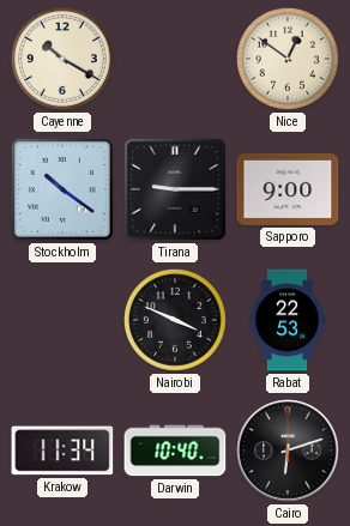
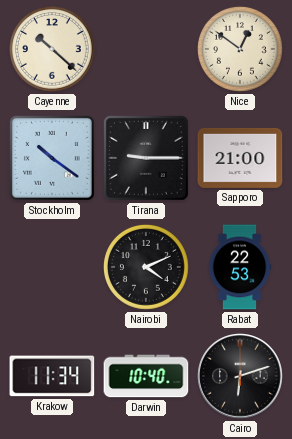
Cayenne: 10:20 -> 10:22 (53, 50)
Sapporo: 9:00 -> 21:00 (240, 158)
Nairobi: 3:49 -> 4:11 (147, 268)
